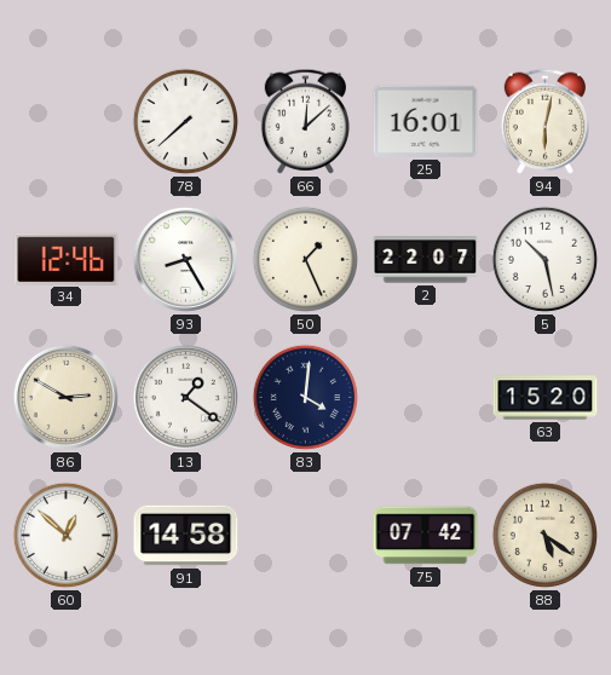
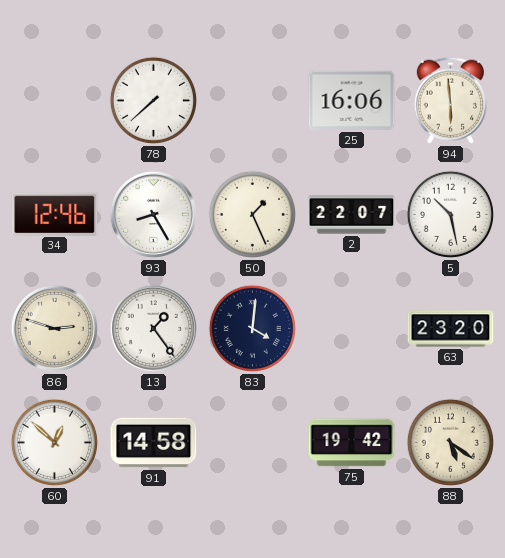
66: 12:08 -> none (305, 121)
25: 16:01 -> 16:06 (352, 100)
94: 6:02 -> 5:59 (450, 100)
86: 2:50 -> 2:48 (54, 328)
13: 1:21 -> 1:24 (153, 328)
63: 15:20 -> 23:20 (451, 329)
75: 07:42 -> 19:42 (352, 443)
